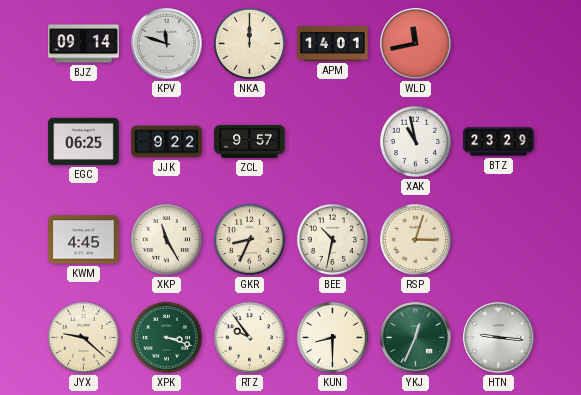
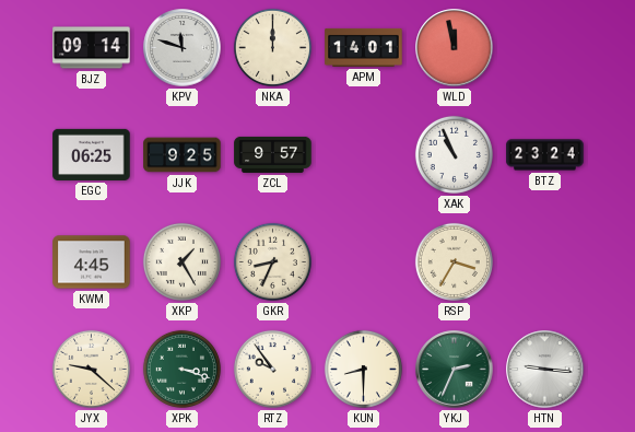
WLD: 11:43 -> 11:58 (455, 48)
JJK: 9:22 -> 9:25 (183, 155)
XAK: 10:58 -> 10:56 (454, 154)
BTZ: 23:29 -> 23:24 (545, 155)
XKP: 11:25 -> 1:25 (181, 261)
BEE: 10:32 -> none (332, 239)
RSP: 3:03 -> 3:35 (454, 261)
YKJ: 12:34 -> 2:34 (455, 370)
